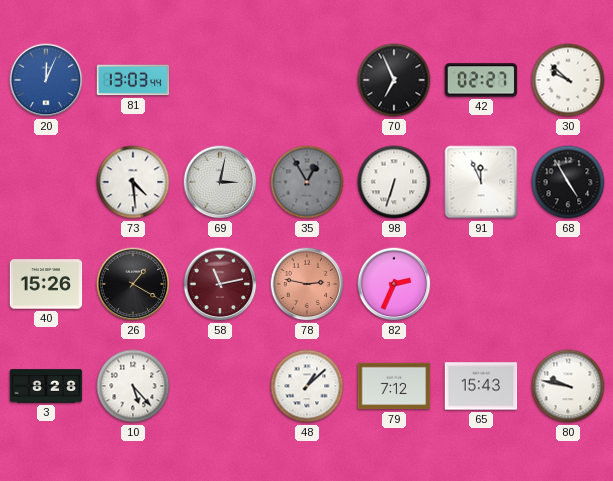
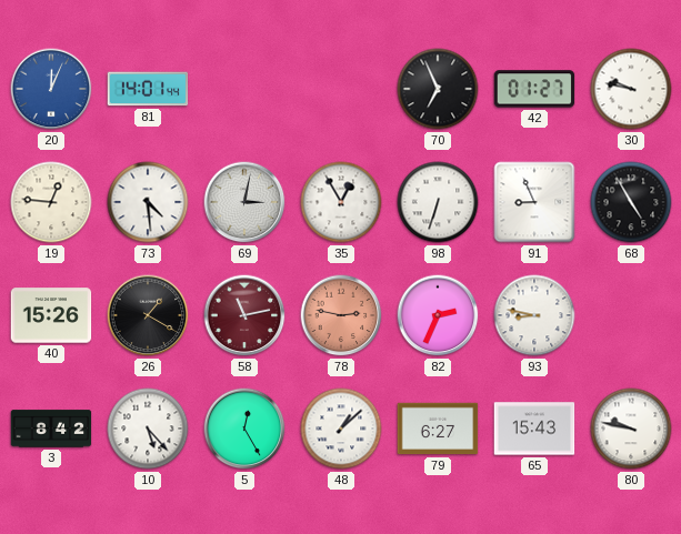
81: 13:03 -> 14:01 (148, 89)
42: 02:27 -> 01:27 (534, 89)
30: 9:52 -> 9:47 (631, 89)
19: none -> 12:46 (51, 202)
35 dial: grey -> white (341, 202)
91: 11:56 -> 8:56 (534, 202)
93: none -> 8:47 (534, 315)
3: 8:28 -> 8:42 (51, 429)
5: none -> 12:25 (244, 429)
79: 7:12 -> 6:27 (438, 429)
